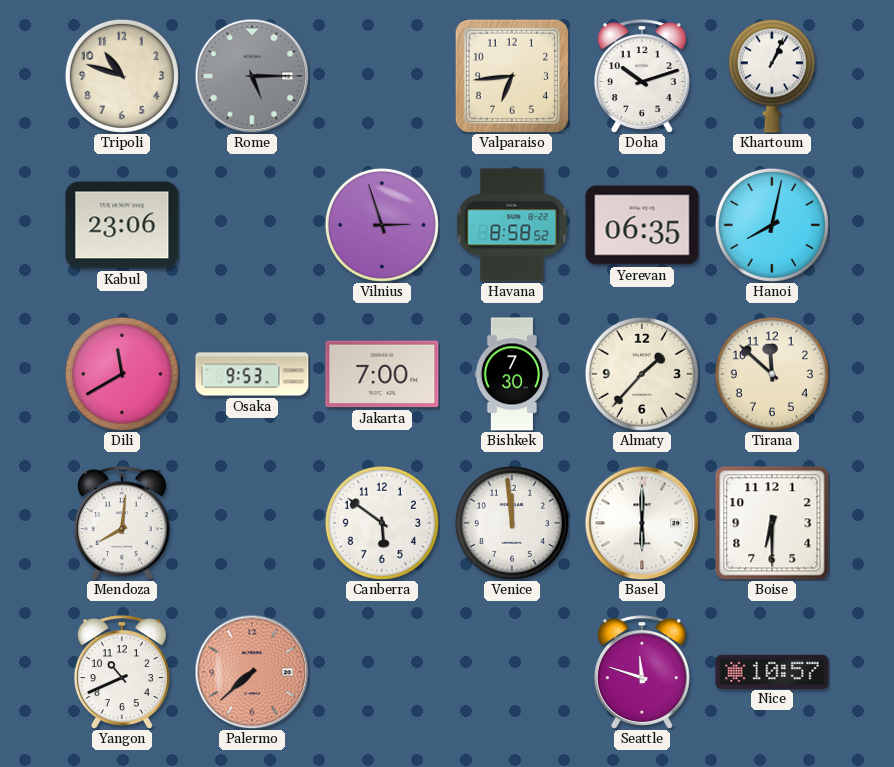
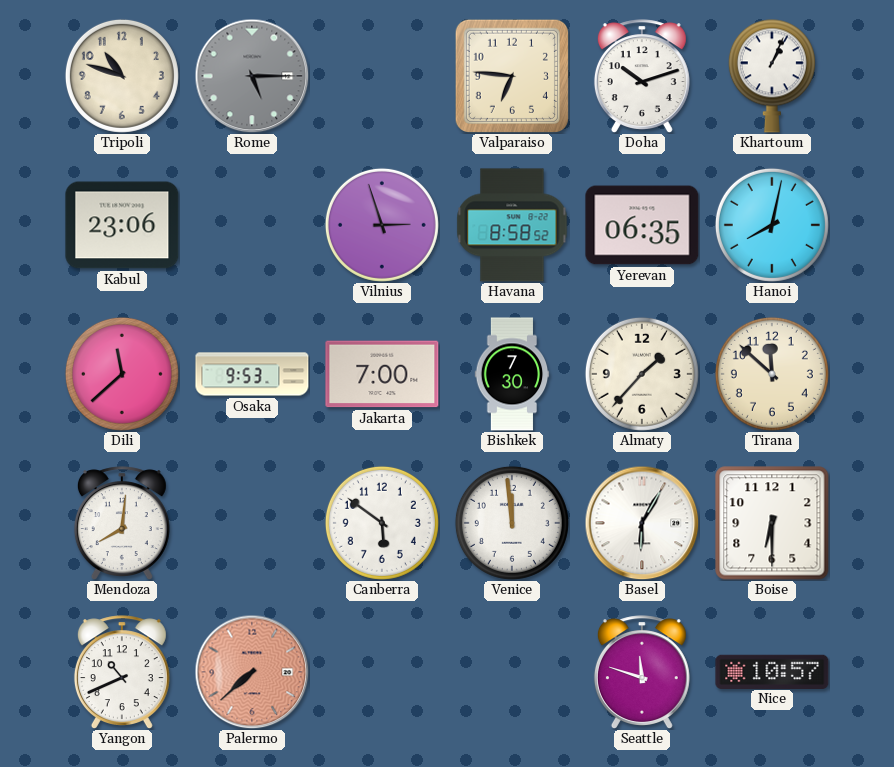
Valparaiso: 6:44 -> 6:46 (512, 76)
Dili: 11:40 -> 11:38 (122, 374)
Basel: 6:00 -> 6:05 (642, 523)
